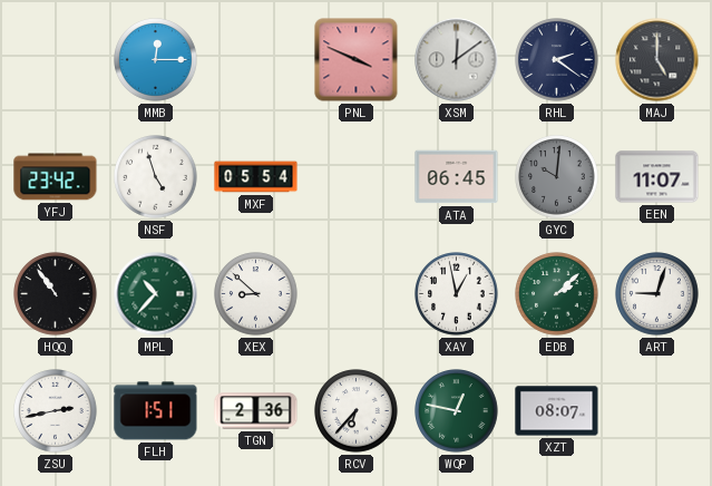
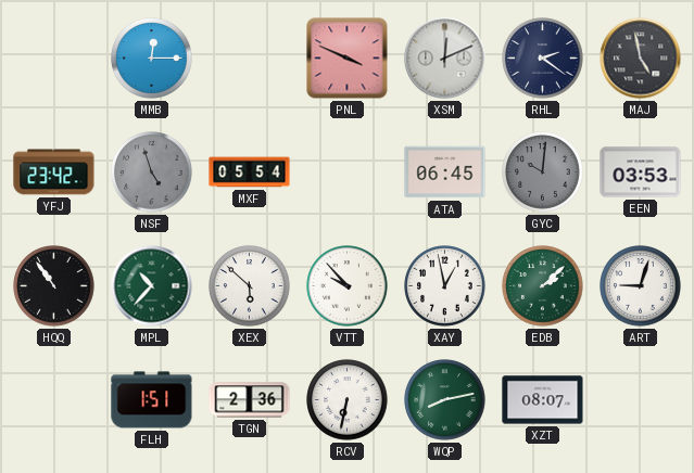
XSM: 12:09 -> 12:11 (445, 59)
MAJ: 5:00 -> 4:58 (641, 59)
NSF dial: white -> grey (152, 172)
EEN: 11:07 -> 03:53 (641, 172)
XEX: 8:52 -> 5:52 (250, 286)
VTT: none -> 9:53 (348, 286)
ZSU: 2:43 -> none (56, 411)
RCV: 6:37 -> 6:32 (348, 400)
WQP: 12:47 -> 8:13 (445, 400)
